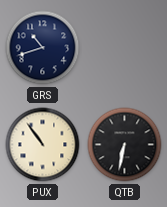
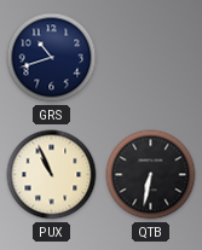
PUX: 10:54 -> 10:56 (52, 175)
